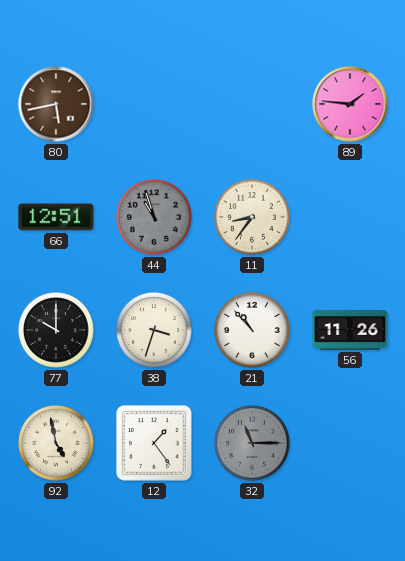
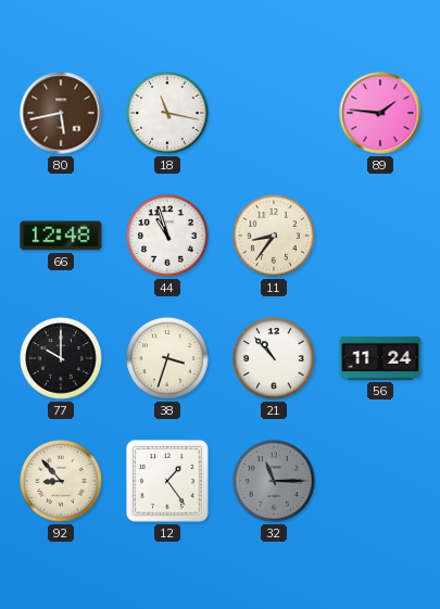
18: none -> 11:17 (167, 113)
66: 12:51 -> 12:48 (61, 236)
44 dial: grey -> white (167, 236)
56: 11:26 -> 11:24 (380, 358)
92: 4:58 -> 8:53 (61, 481)
